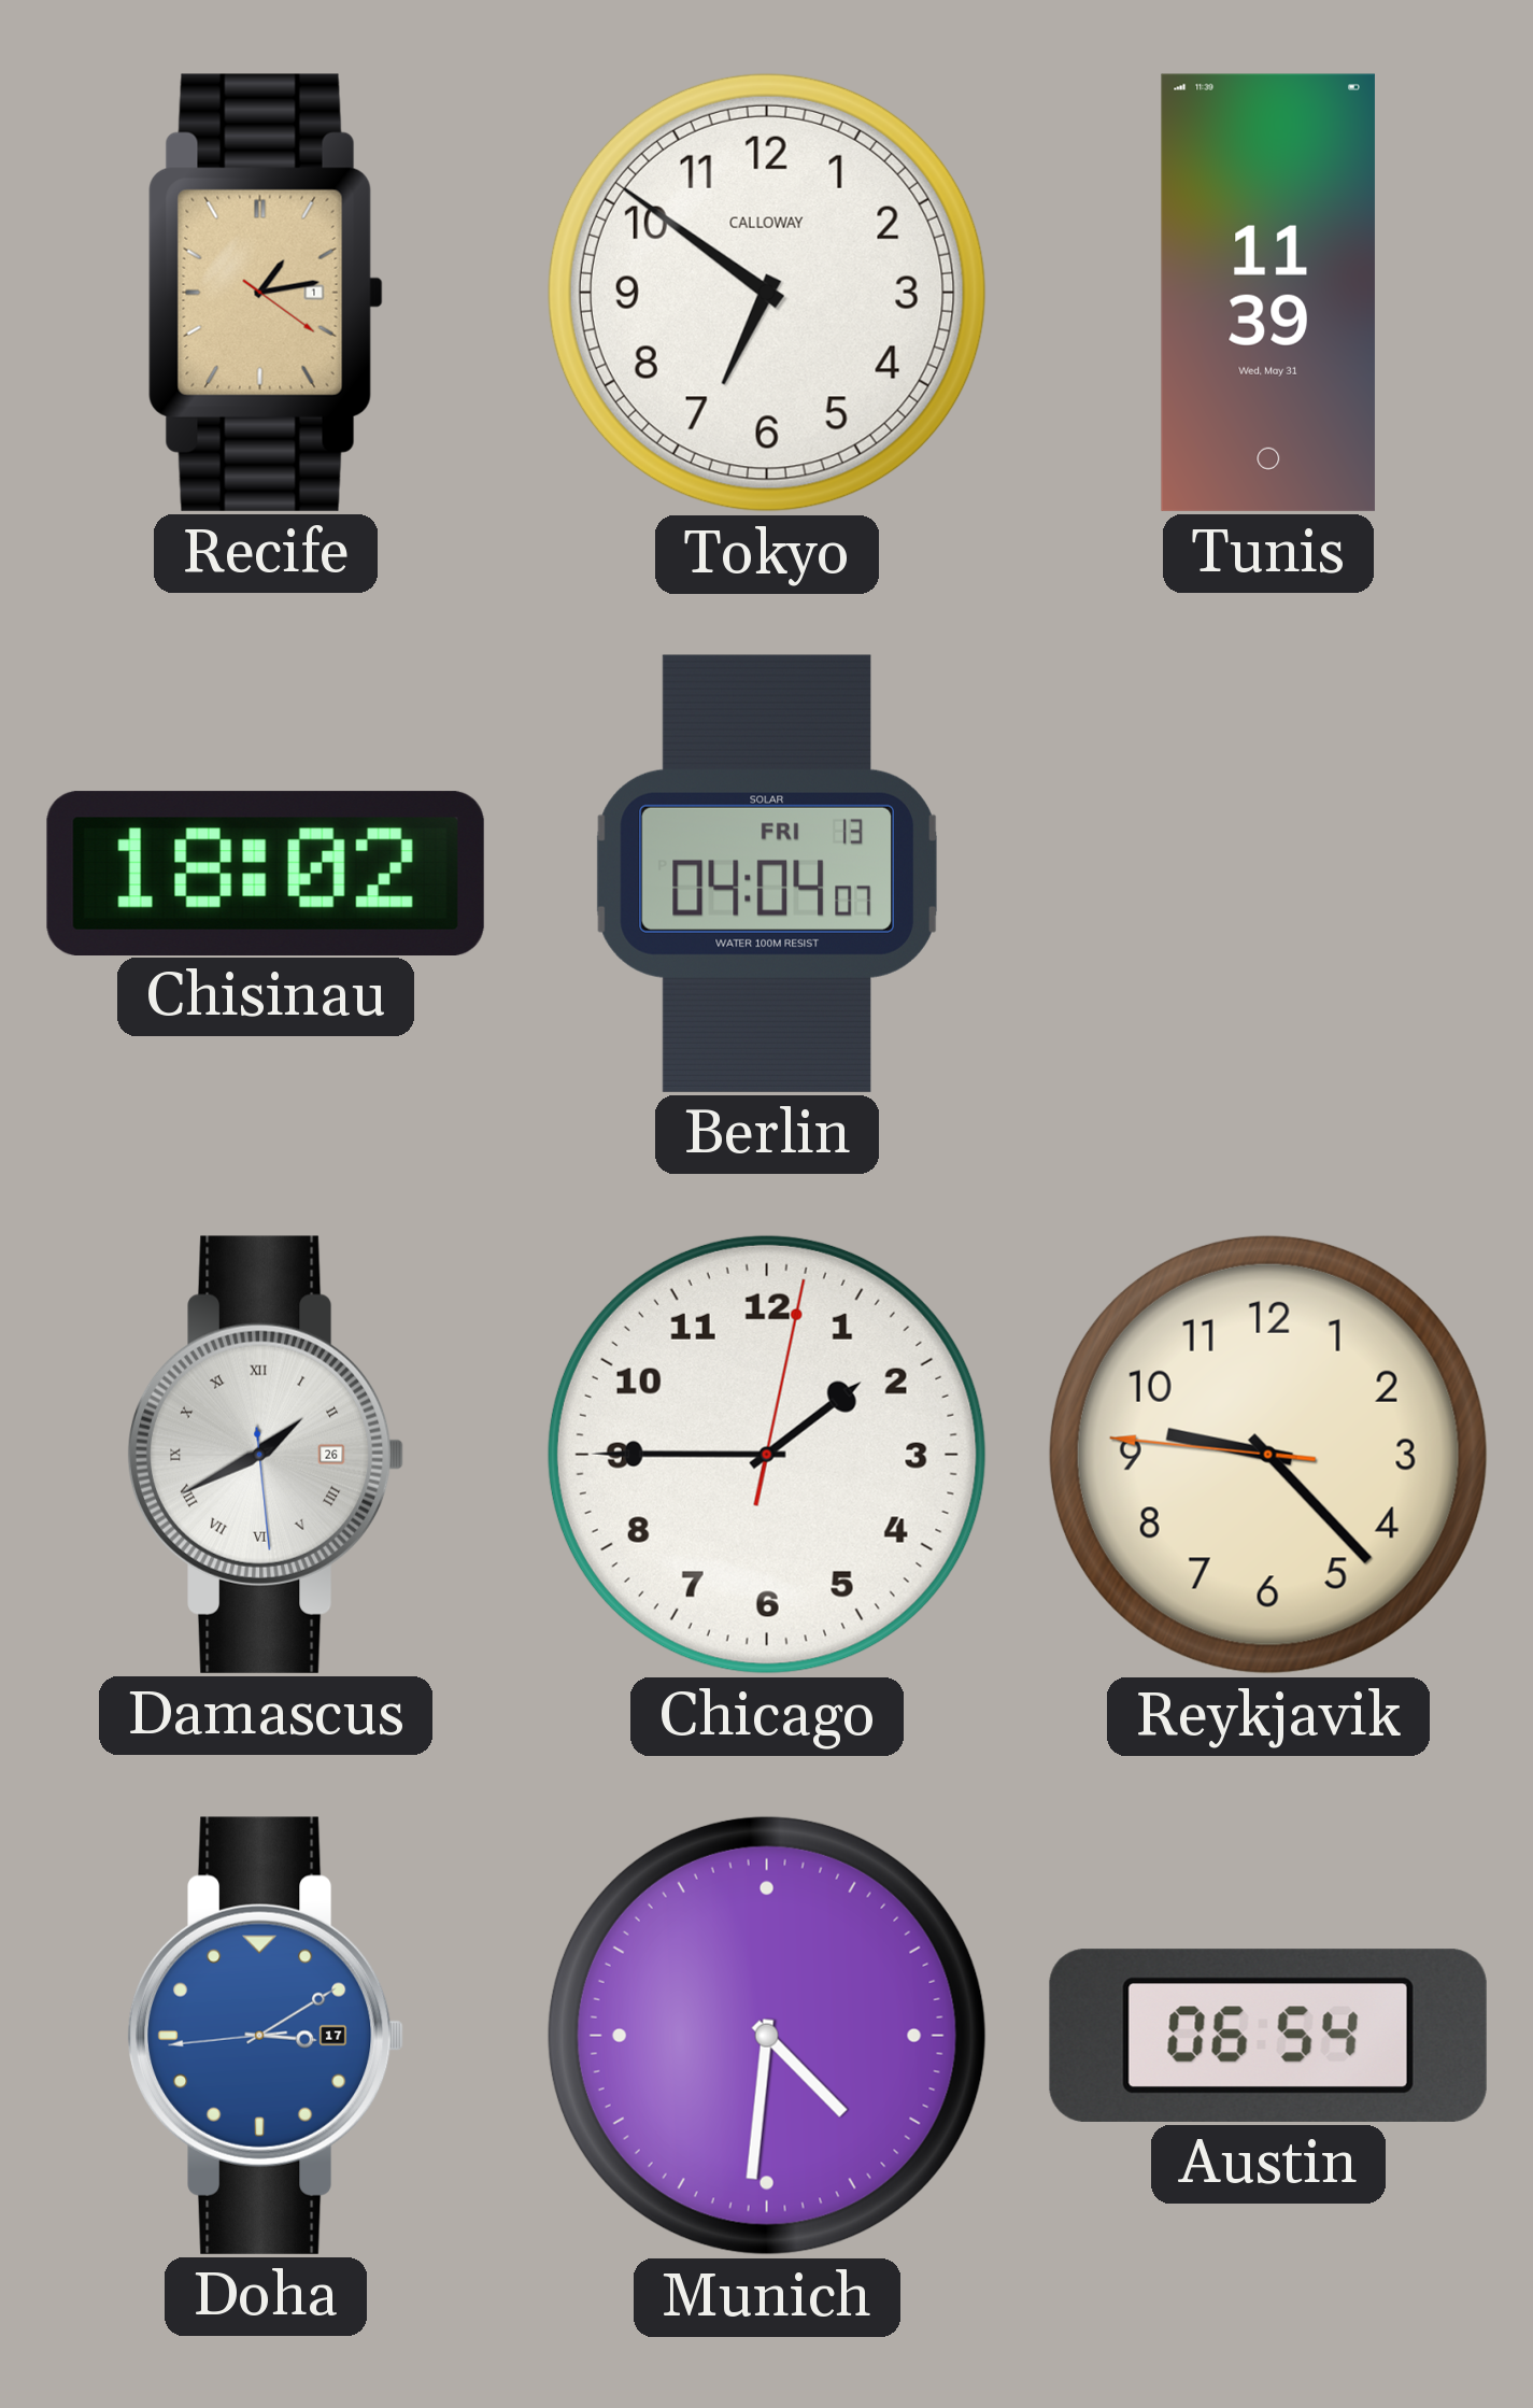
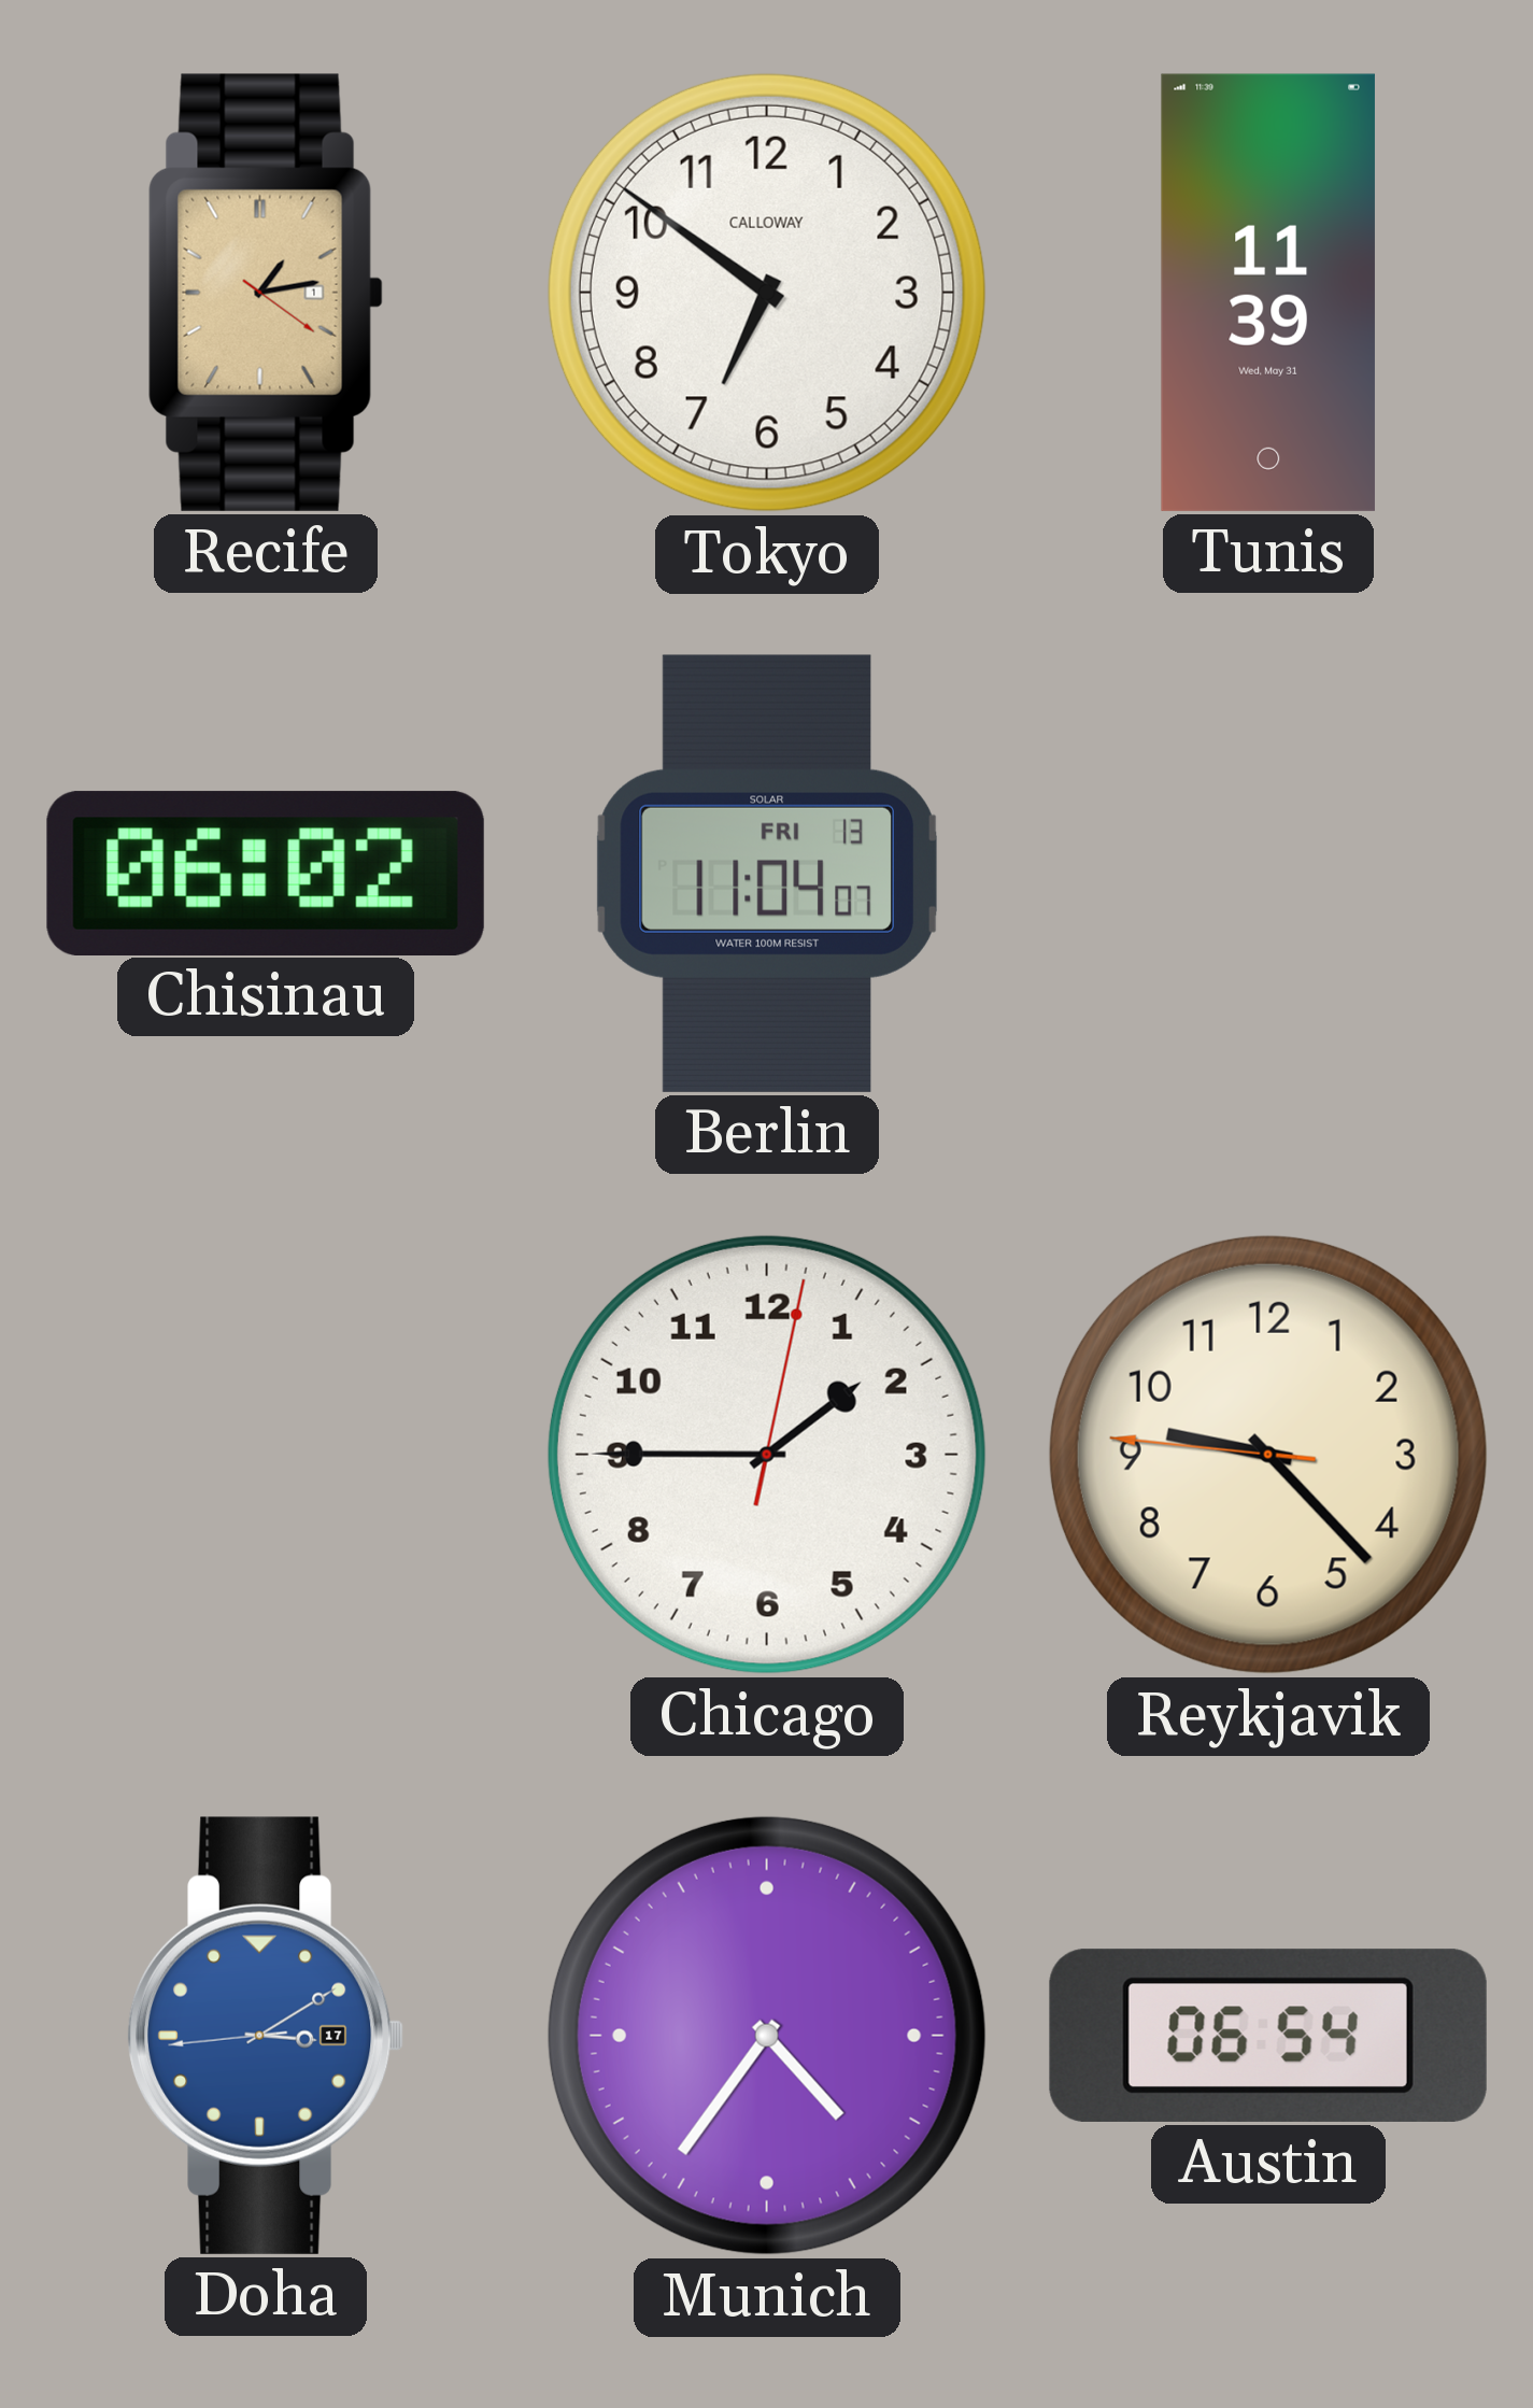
Chisinau: 18:02 -> 06:02 (266, 873)
Berlin: 04:04 -> 11:04 (767, 874)
Damascus: 1:40 -> none (266, 1455)
Munich: 4:31 -> 4:36 (767, 2036)
